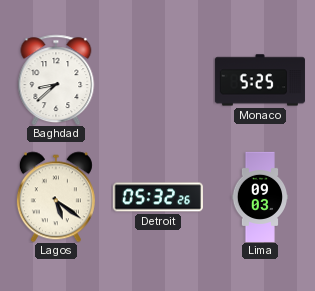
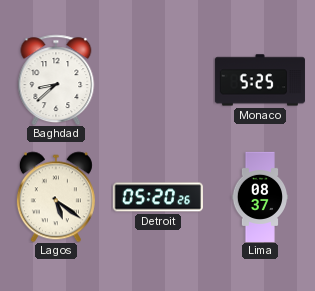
Detroit: 05:32 -> 05:20 (158, 197)
Lima: 09:03 -> 08:37 (260, 196)
